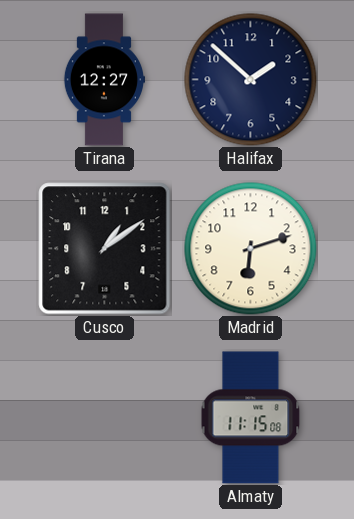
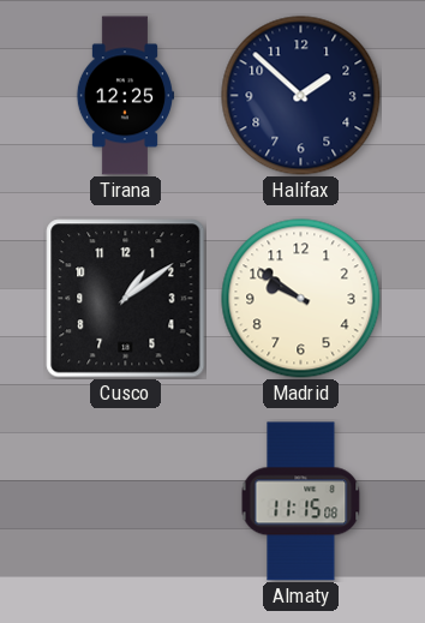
Tirana: 12:27 -> 12:25 (124, 96)
Madrid: 6:12 -> 9:51 (301, 299)
